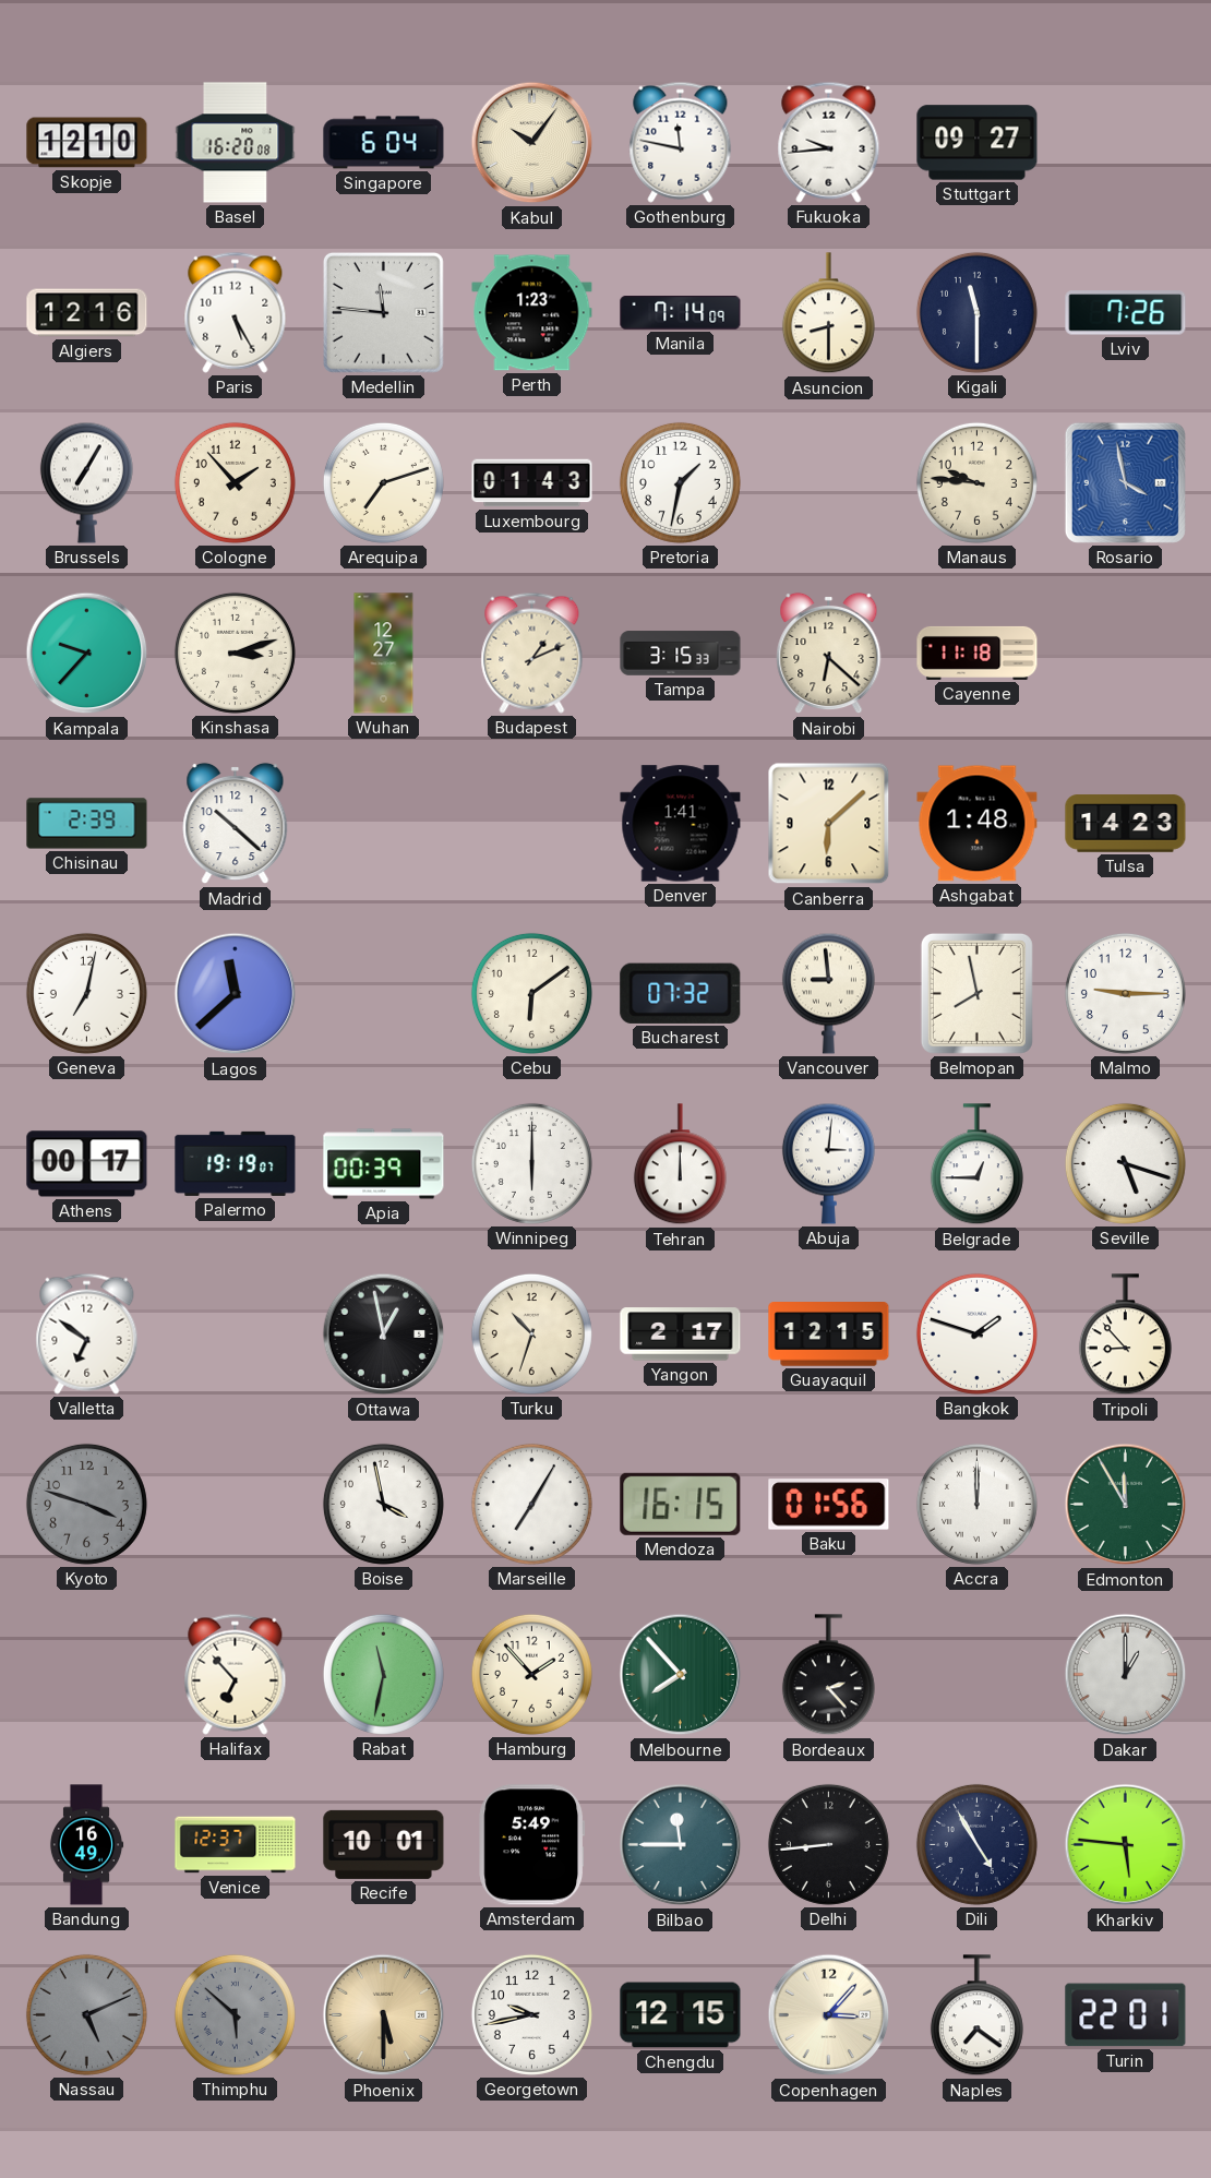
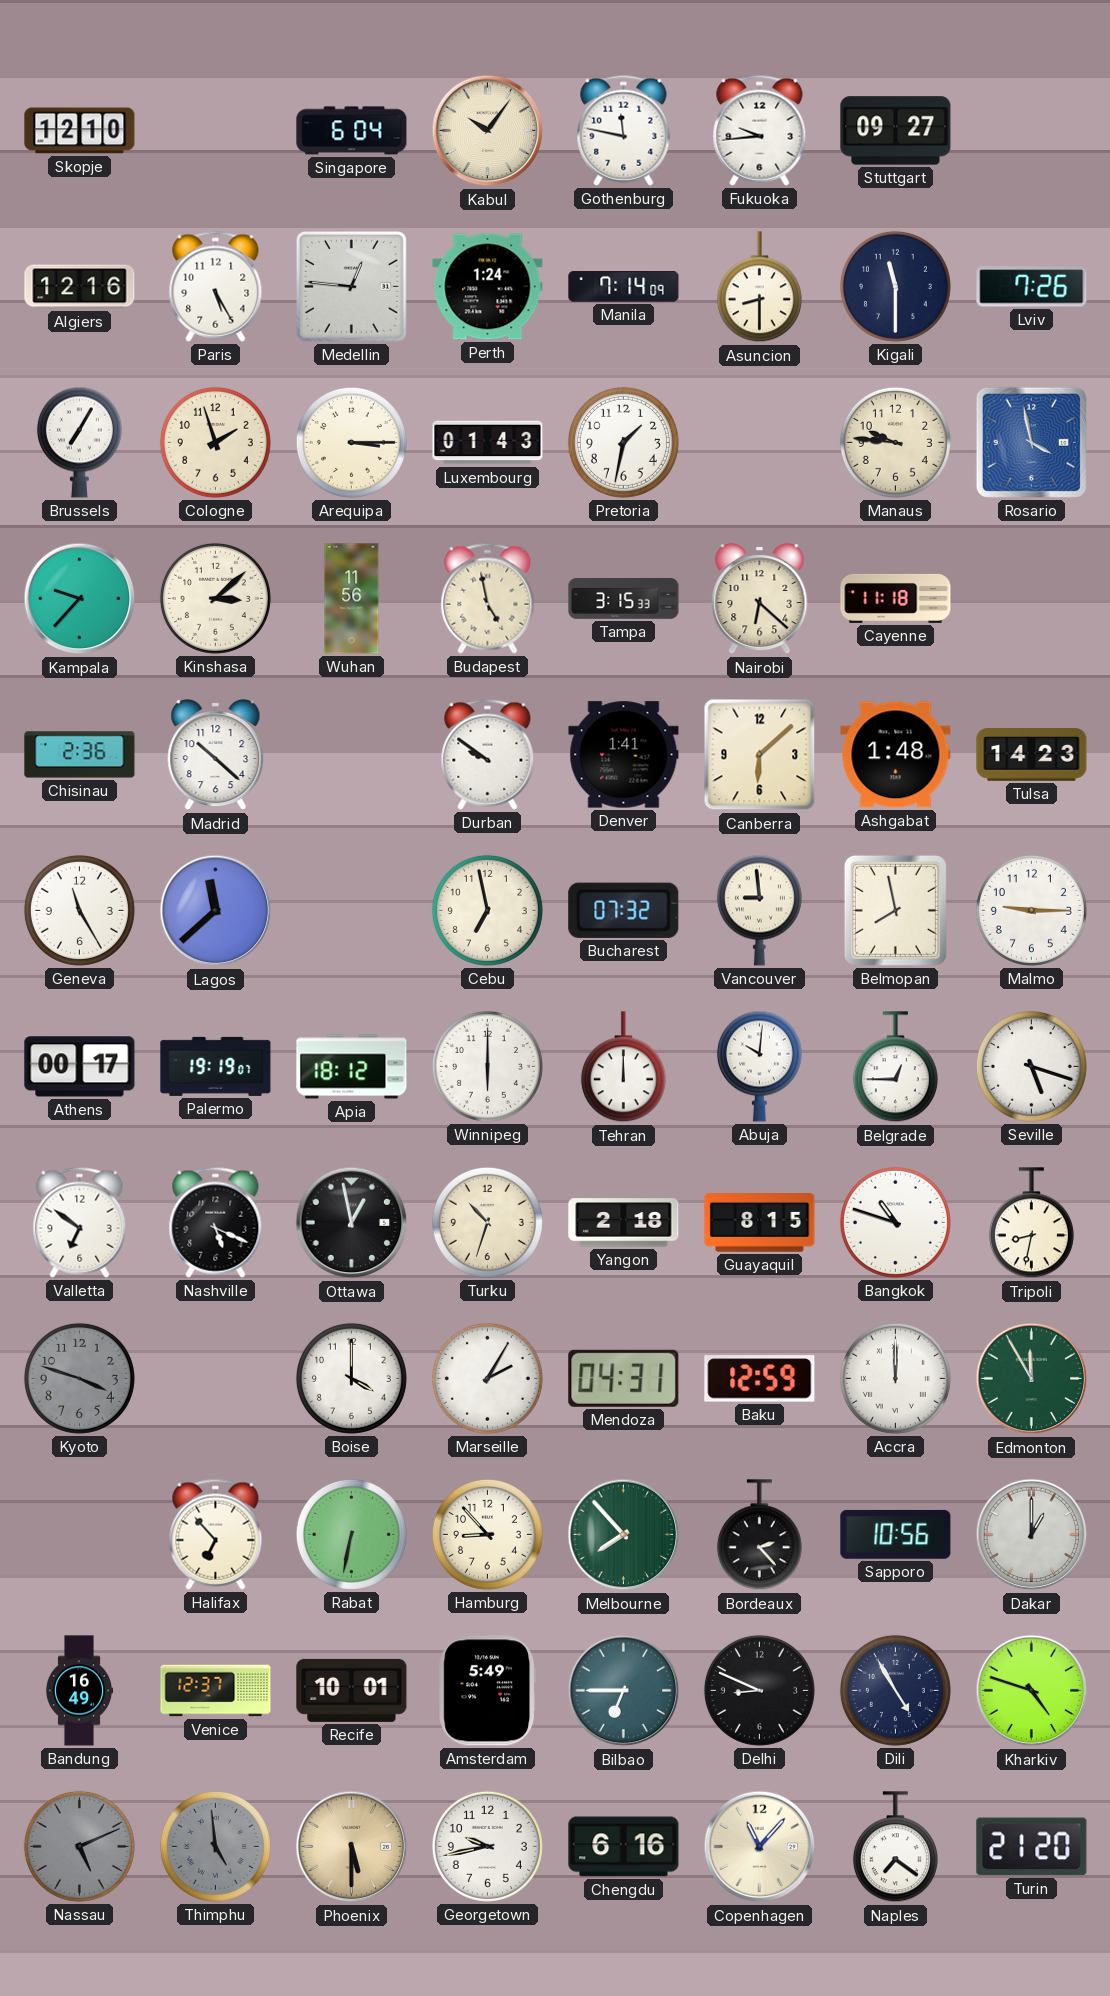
Basel: 16:20 -> none (236, 143)
Medellin: 11:46 -> 12:46 (351, 286)
Perth: 1:23 -> 1:24 (488, 287)
Cologne: 1:53 -> 1:57 (215, 442)
Arequipa: 7:12 -> 3:15 (351, 442)
Kinshasa: 3:12 -> 3:08 (215, 598)
Wuhan: 12:27 -> 11:56 (352, 599)
Budapest: 1:11 -> 4:58 (488, 598)
Chisinau: 2:39 -> 2:36 (80, 755)
Durban: none -> 9:51 (488, 754)
Geneva: 7:02 -> 11:25 (79, 910)
Cebu: 6:09 -> 6:58 (487, 910)
Apia: 00:39 -> 18:12 (352, 1067)
Abuja: 3:01 -> 10:01 (759, 1066)
Nashville: none -> 5:19 (216, 1222)
Yangon: 2:17 -> 2:18 (624, 1223)
Guayaquil: 12:15 -> 8:15 (760, 1223)
Bangkok: 1:48 -> 10:48 (895, 1222)
Tripoli: 8:53 -> 8:32 (1031, 1223)
Boise: 3:58 -> 4:00 (351, 1378)
Marseille: 7:05 -> 2:05 (487, 1378)
Mendoza: 16:15 -> 04:31 (624, 1378)
Baku: 01:56 -> 12:59 (760, 1379)
Rabat: 11:32 -> 6:32 (351, 1534)
Hamburg: 1:53 -> 8:53 (487, 1534)
Sapporo: none -> 10:56 (896, 1534)
Bilbao: 11:45 -> 6:45 (624, 1691)
Delhi: 8:44 -> 8:49 (759, 1690)
Kharkiv: 5:46 -> 4:48 (1032, 1691)
Thimphu: 5:52 -> 4:59 (215, 1846)
Chengdu: 12:15 -> 6:16 (624, 1847)
Copenhagen: 3:07 -> 11:07 (760, 1847)
Turin: 22:01 -> 21:20 (1032, 1847)
